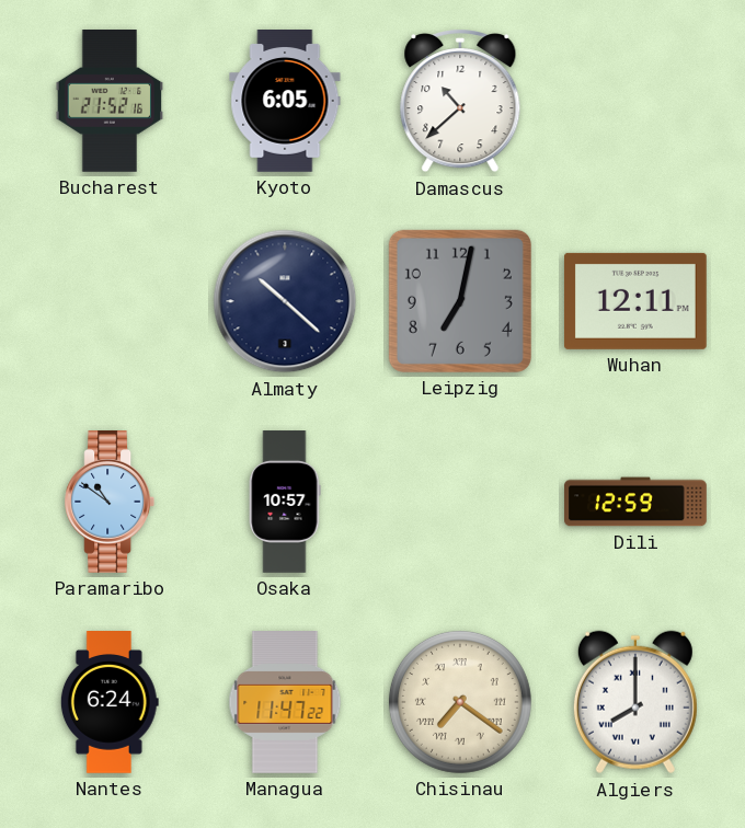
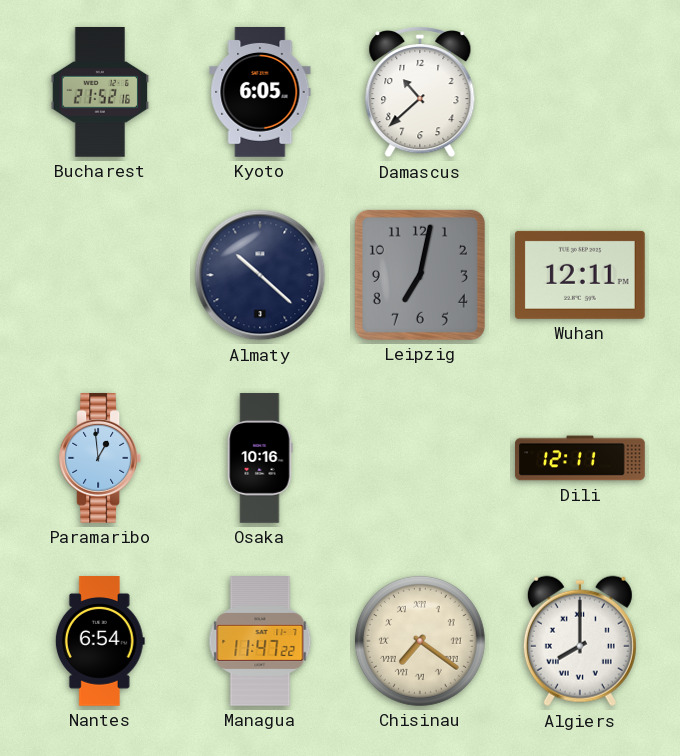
Paramaribo: 10:51 -> 12:59 (99, 459)
Osaka: 10:57 -> 10:16 (260, 458)
Dili: 12:59 -> 12:11 (580, 458)
Nantes: 6:24 -> 6:54 (100, 642)
